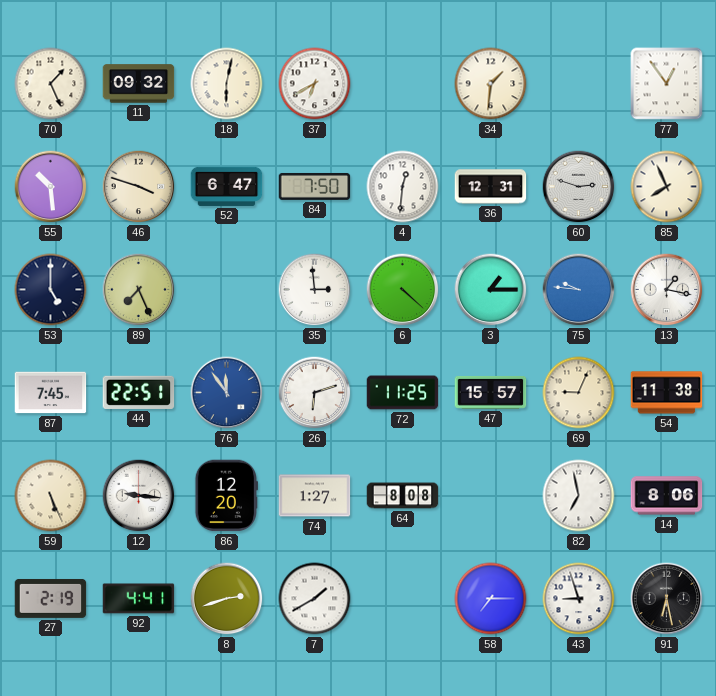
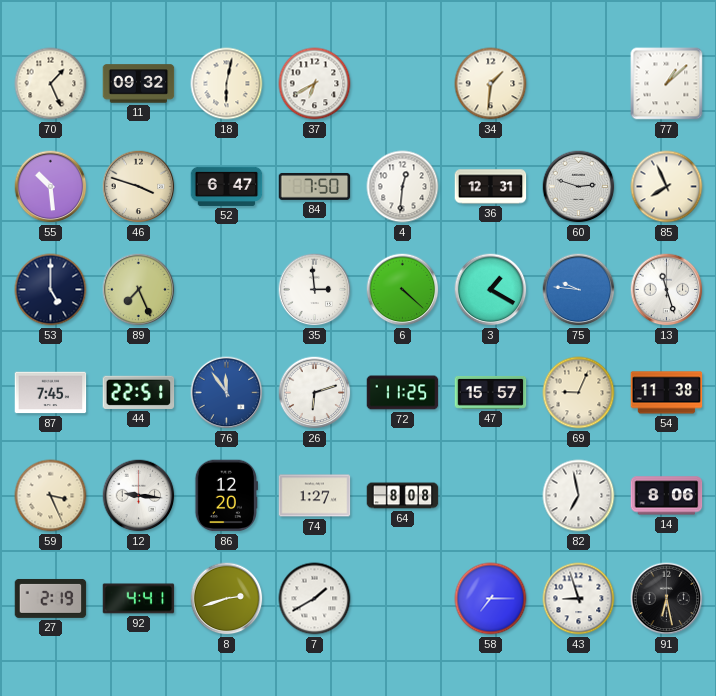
77: 12:54 -> 1:08 (667, 84)
3: 1:15 -> 1:20 (491, 290)
13: 1:17 -> 11:27 (667, 290)
59: 5:26 -> 3:26 (51, 496)
